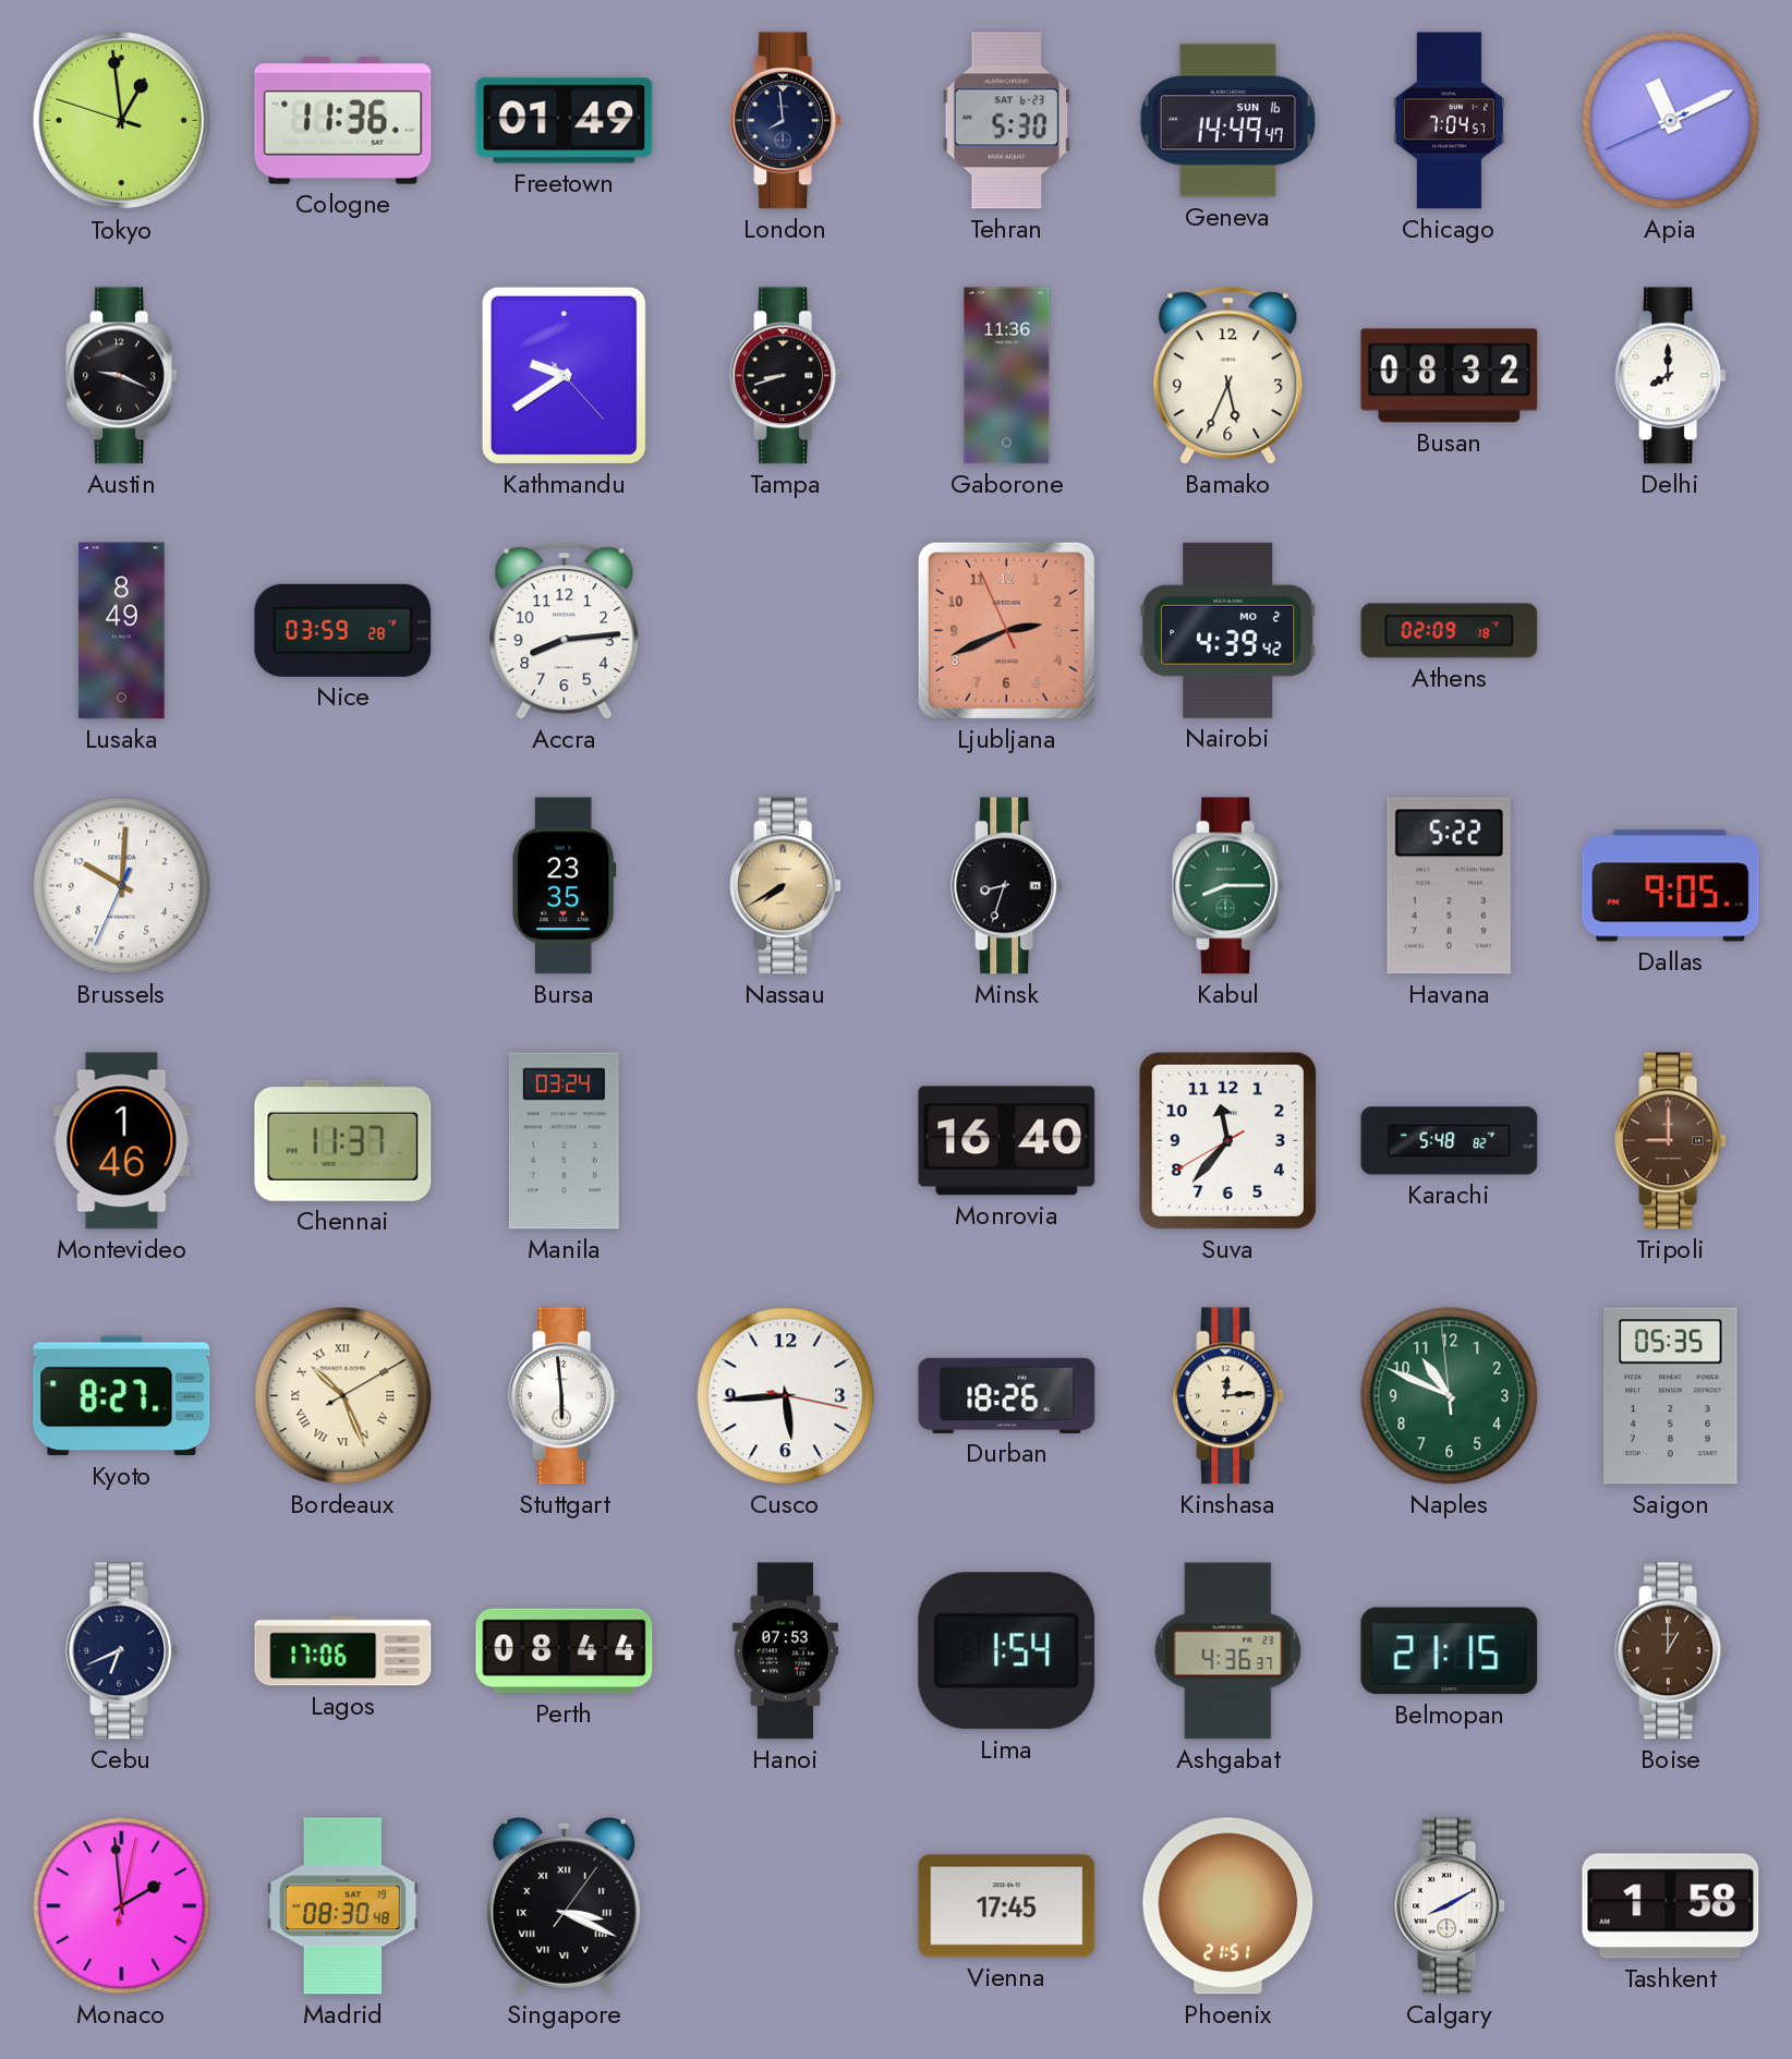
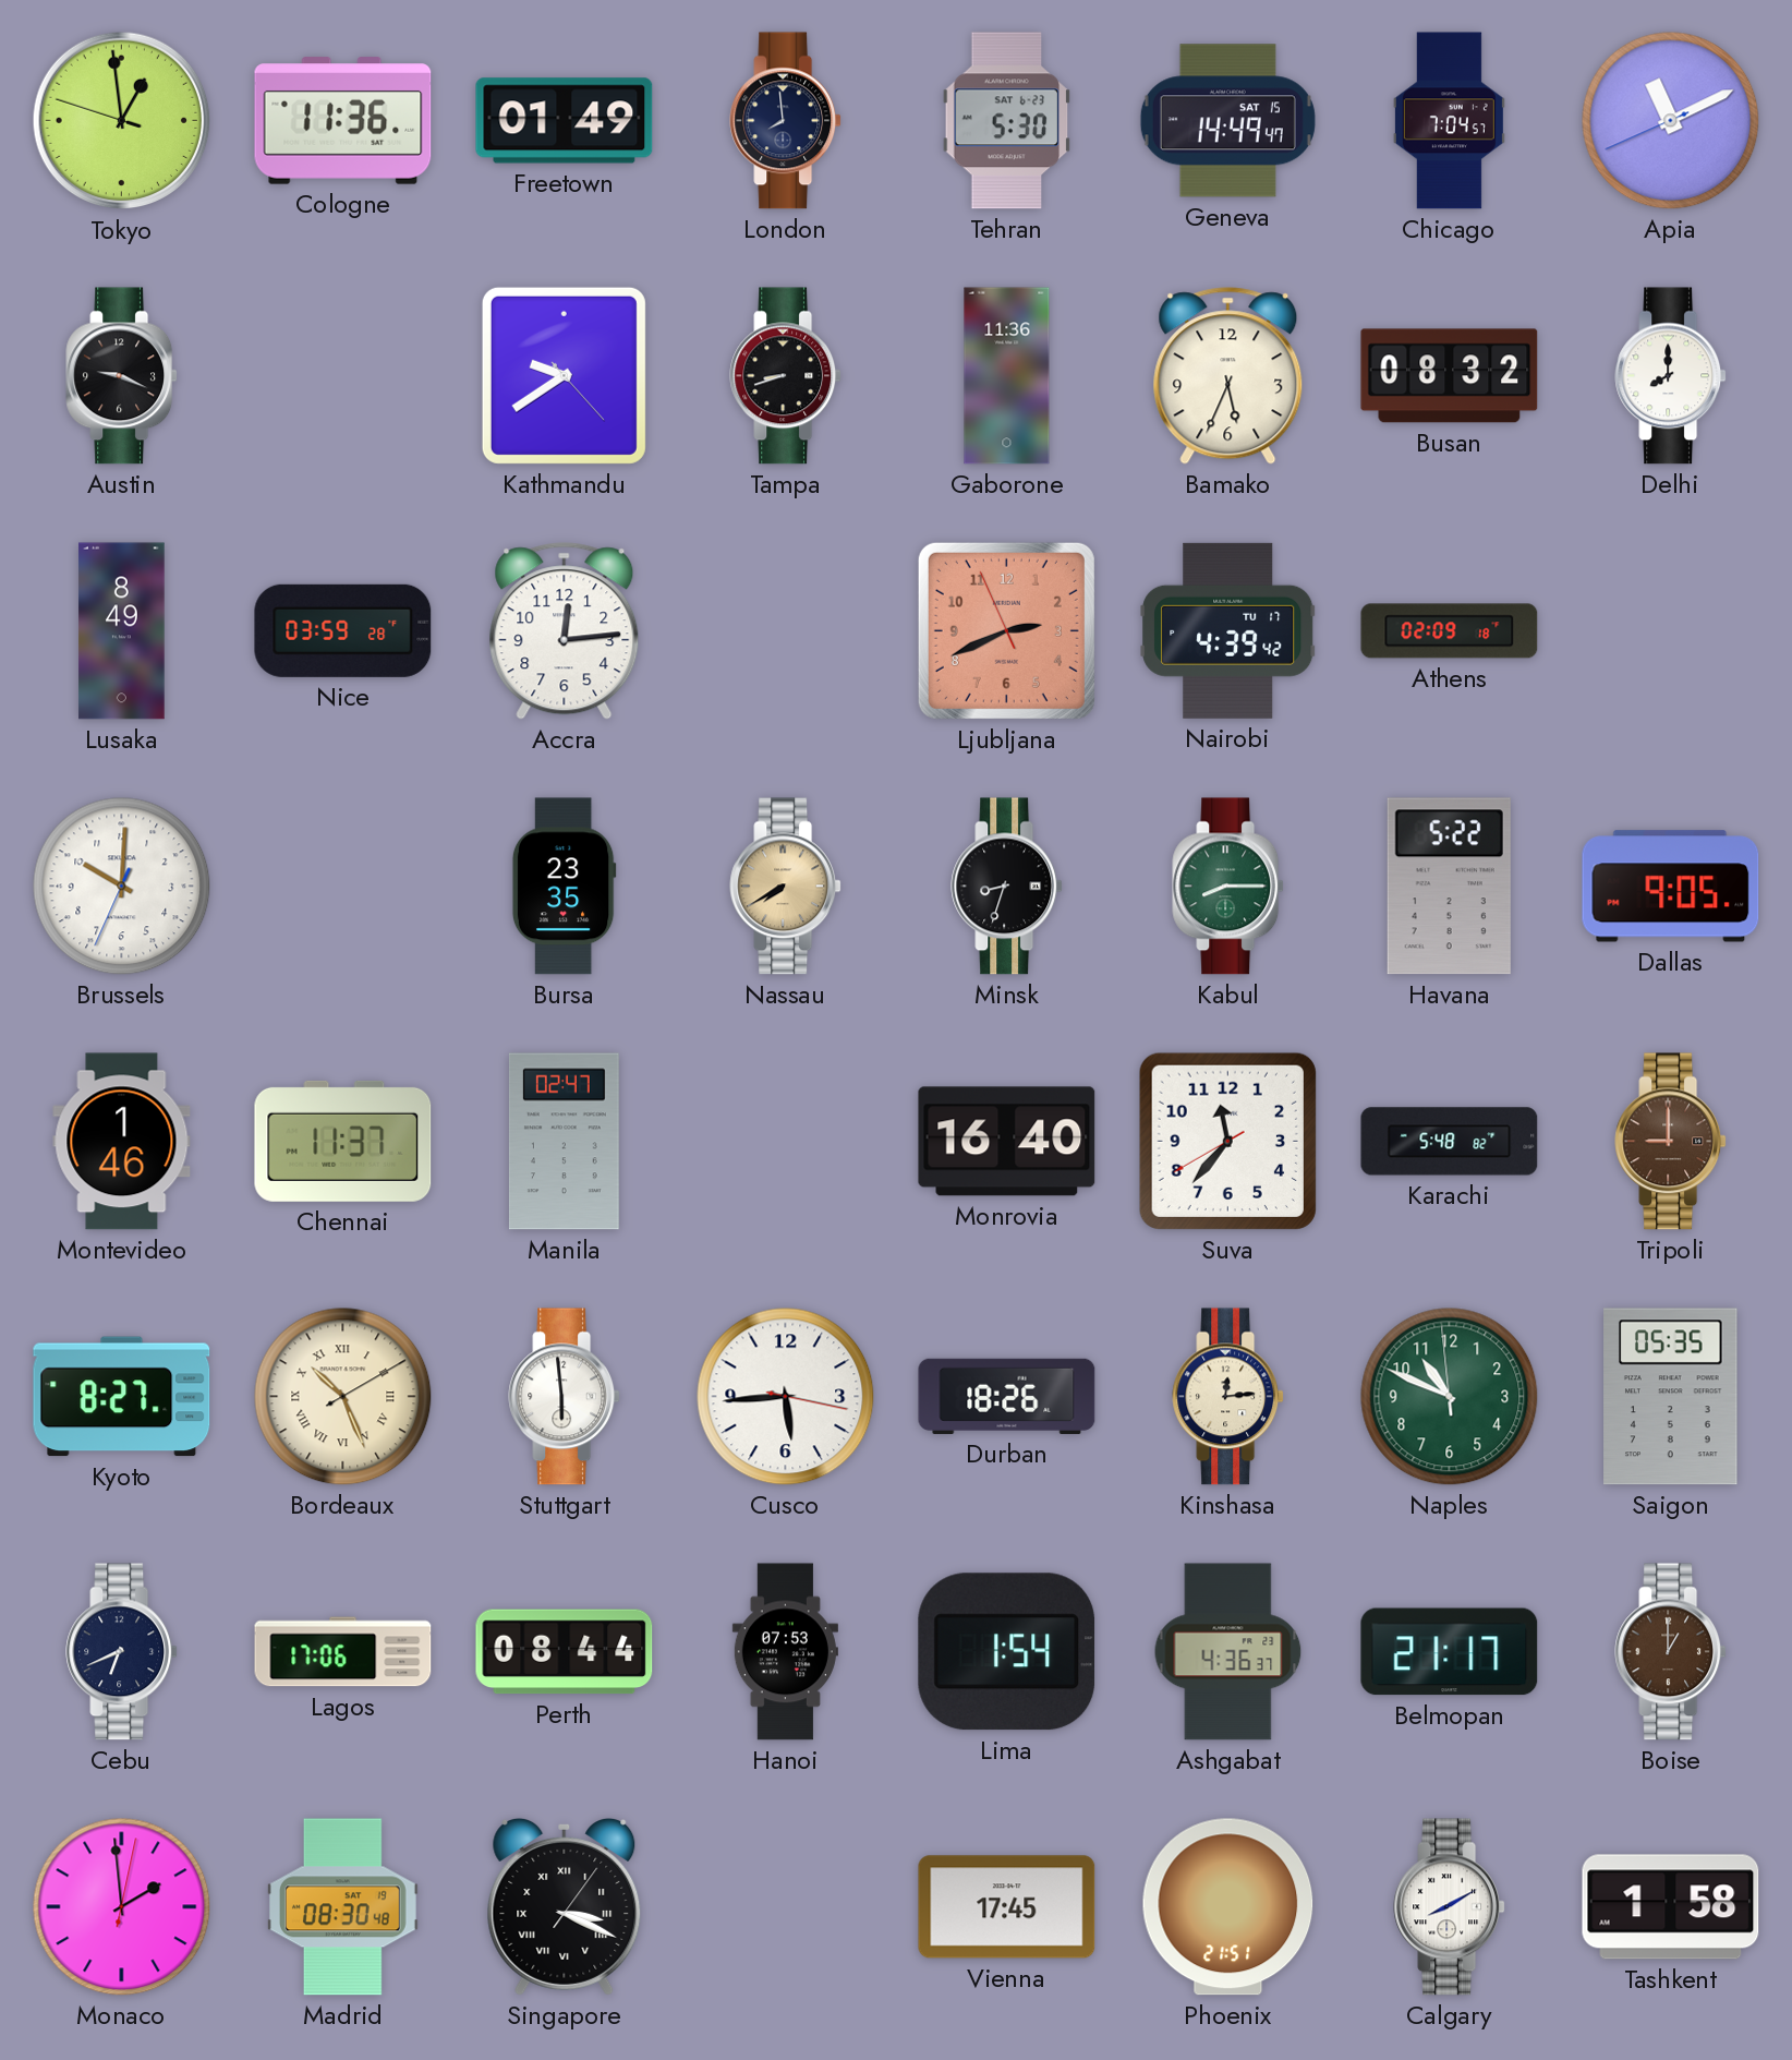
Geneva date: SUN 16 -> SAT 15 (1227, 121)
Accra: 8:14 -> 12:14 (565, 631)
Nairobi date: MO 2 -> TU 17 (1228, 630)
Manila: 03:24 -> 02:47 (564, 1142)
Belmopan: 21:15 -> 21:17 (1450, 1652)
